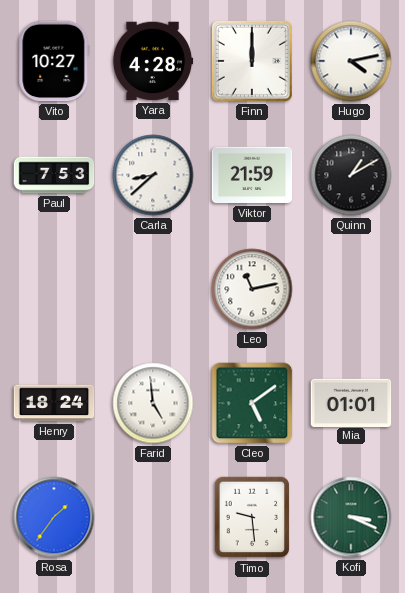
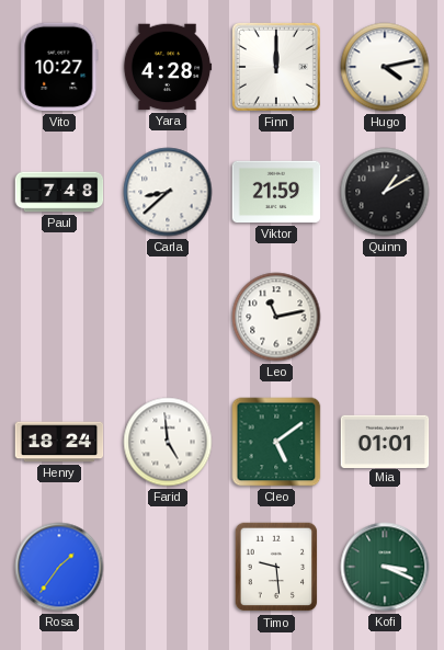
Paul: 7:53 -> 7:48 (59, 192)
